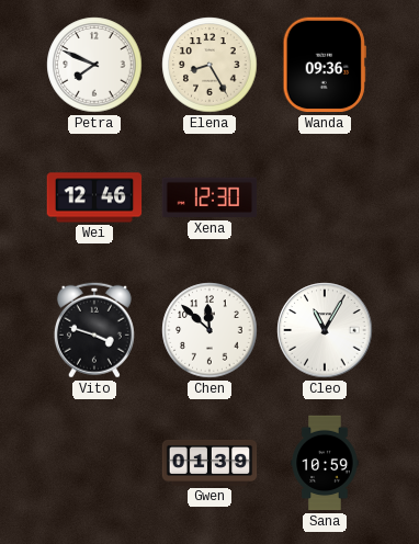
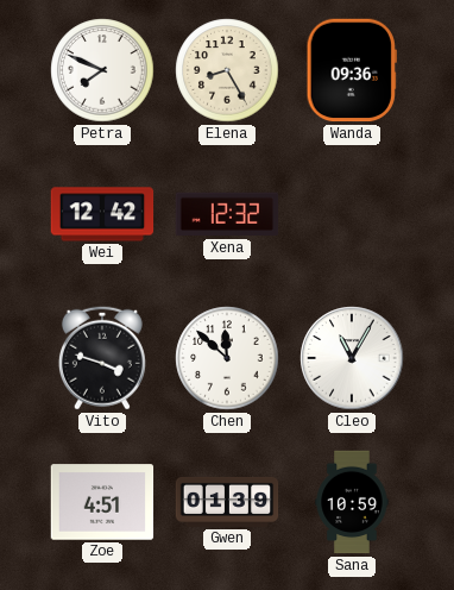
Wei: 12:46 -> 12:42 (102, 214)
Xena: 12:30 -> 12:32 (227, 214)
Zoe: none -> 4:51 (102, 502)
